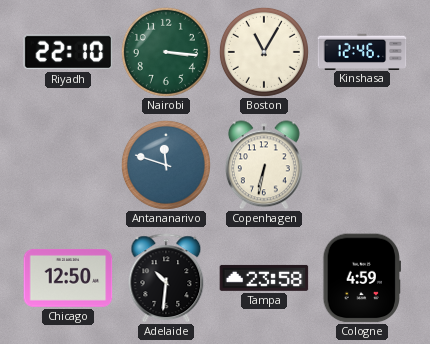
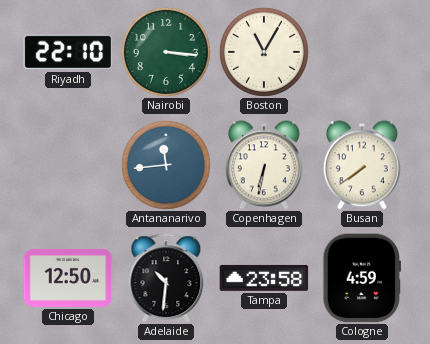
Kinshasa: 12:46 -> none (362, 51)
Antananarivo: 11:48 -> 11:44 (166, 165)
Busan: none -> 7:39 (362, 165)
